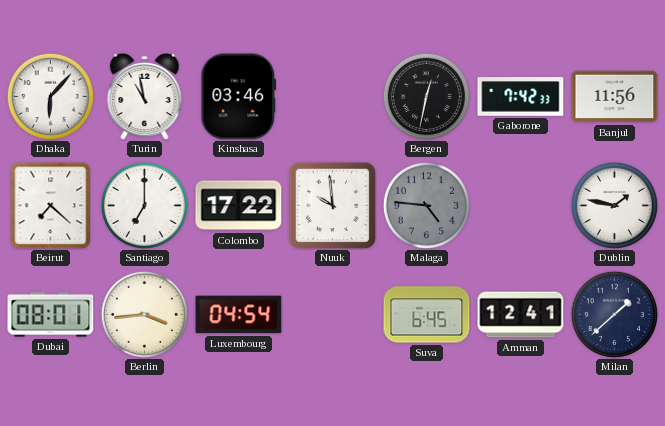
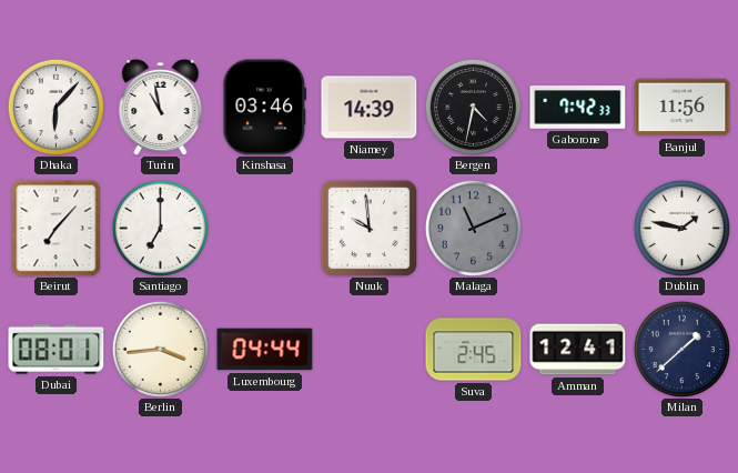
Niamey: none -> 14:39 (370, 108)
Bergen: 12:32 -> 4:32 (473, 107)
Beirut: 7:22 -> 7:07 (57, 228)
Colombo: 17:22 -> none (239, 206)
Malaga: 4:46 -> 11:11 (473, 228)
Luxembourg: 04:54 -> 04:44 (265, 350)
Suva: 6:45 -> 2:45 (474, 350)
